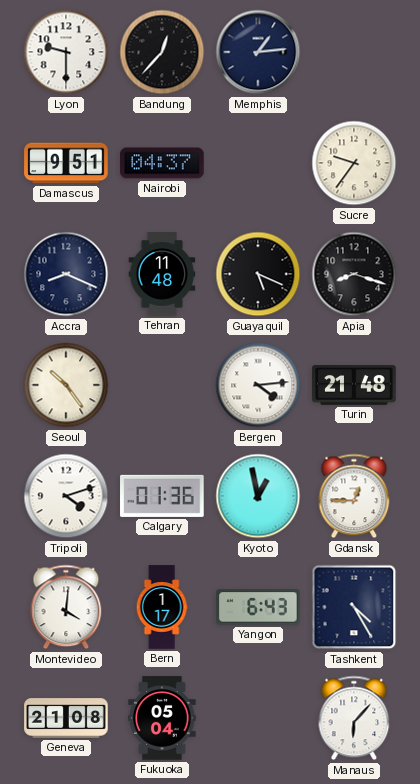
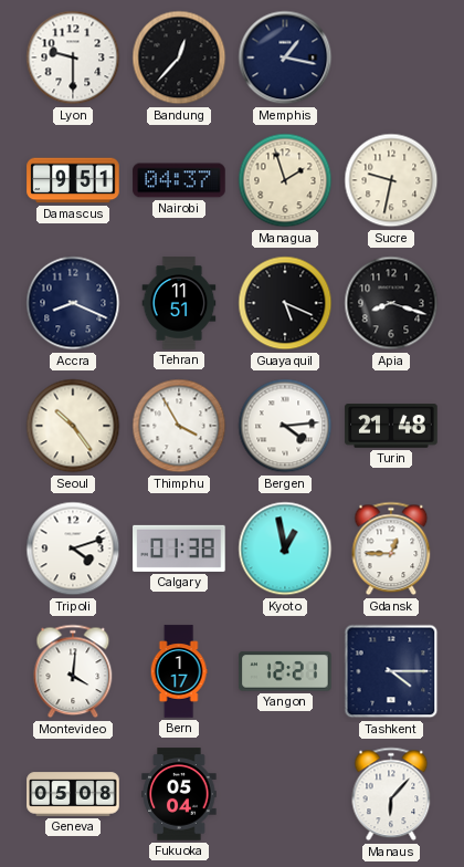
Memphis: 1:14 -> 1:17 (285, 58)
Managua: none -> 1:57 (285, 180)
Sucre: 9:36 -> 9:32 (391, 180)
Tehran: 11:48 -> 11:51 (179, 303)
Thimphu: none -> 3:55 (179, 426)
Calgary: 01:36 -> 01:38 (179, 549)
Yangon: 6:43 -> 12:21 (285, 671)
Tashkent: 4:25 -> 4:15 (391, 671)
Geneva: 21:08 -> 05:08 (73, 794)
